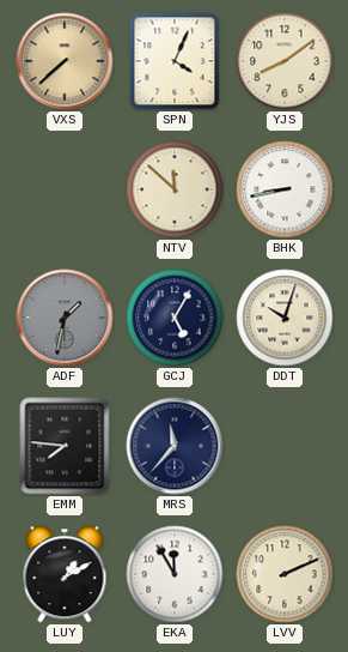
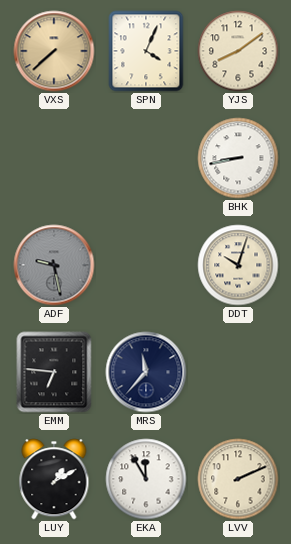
NTV: 11:52 -> none (175, 189)
ADF: 1:32 -> 9:28 (54, 265)
GCJ: 5:05 -> none (175, 318)
EMM: 7:46 -> 6:46 (54, 372)
